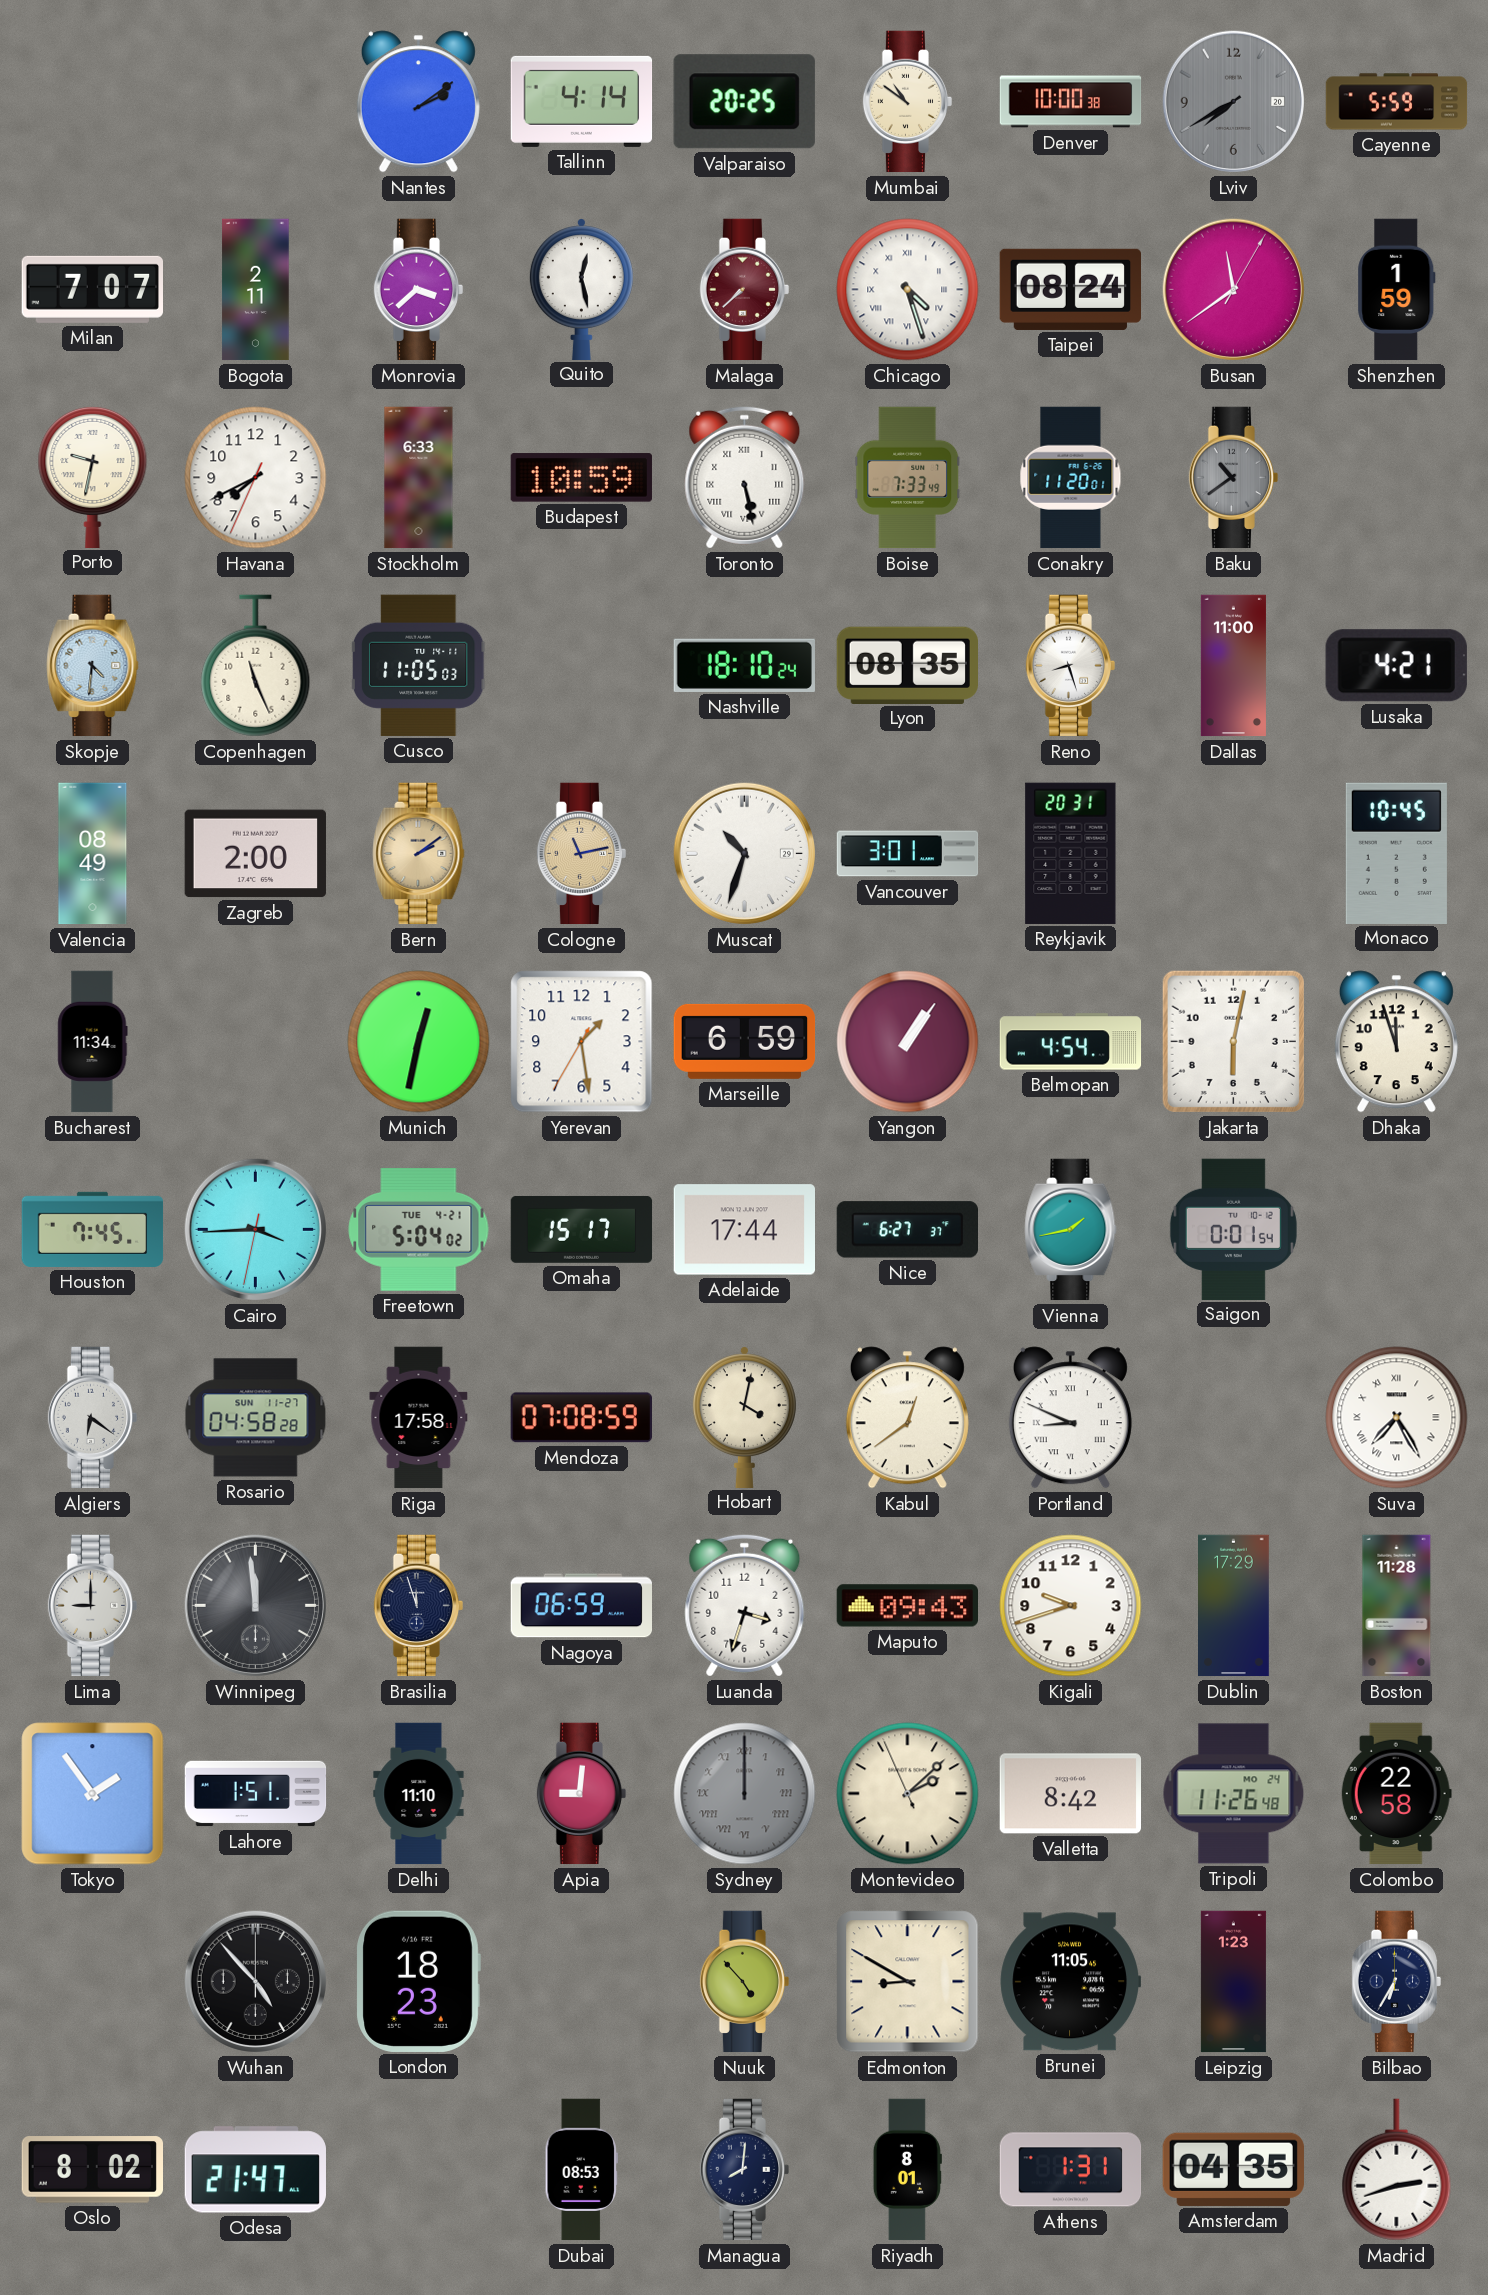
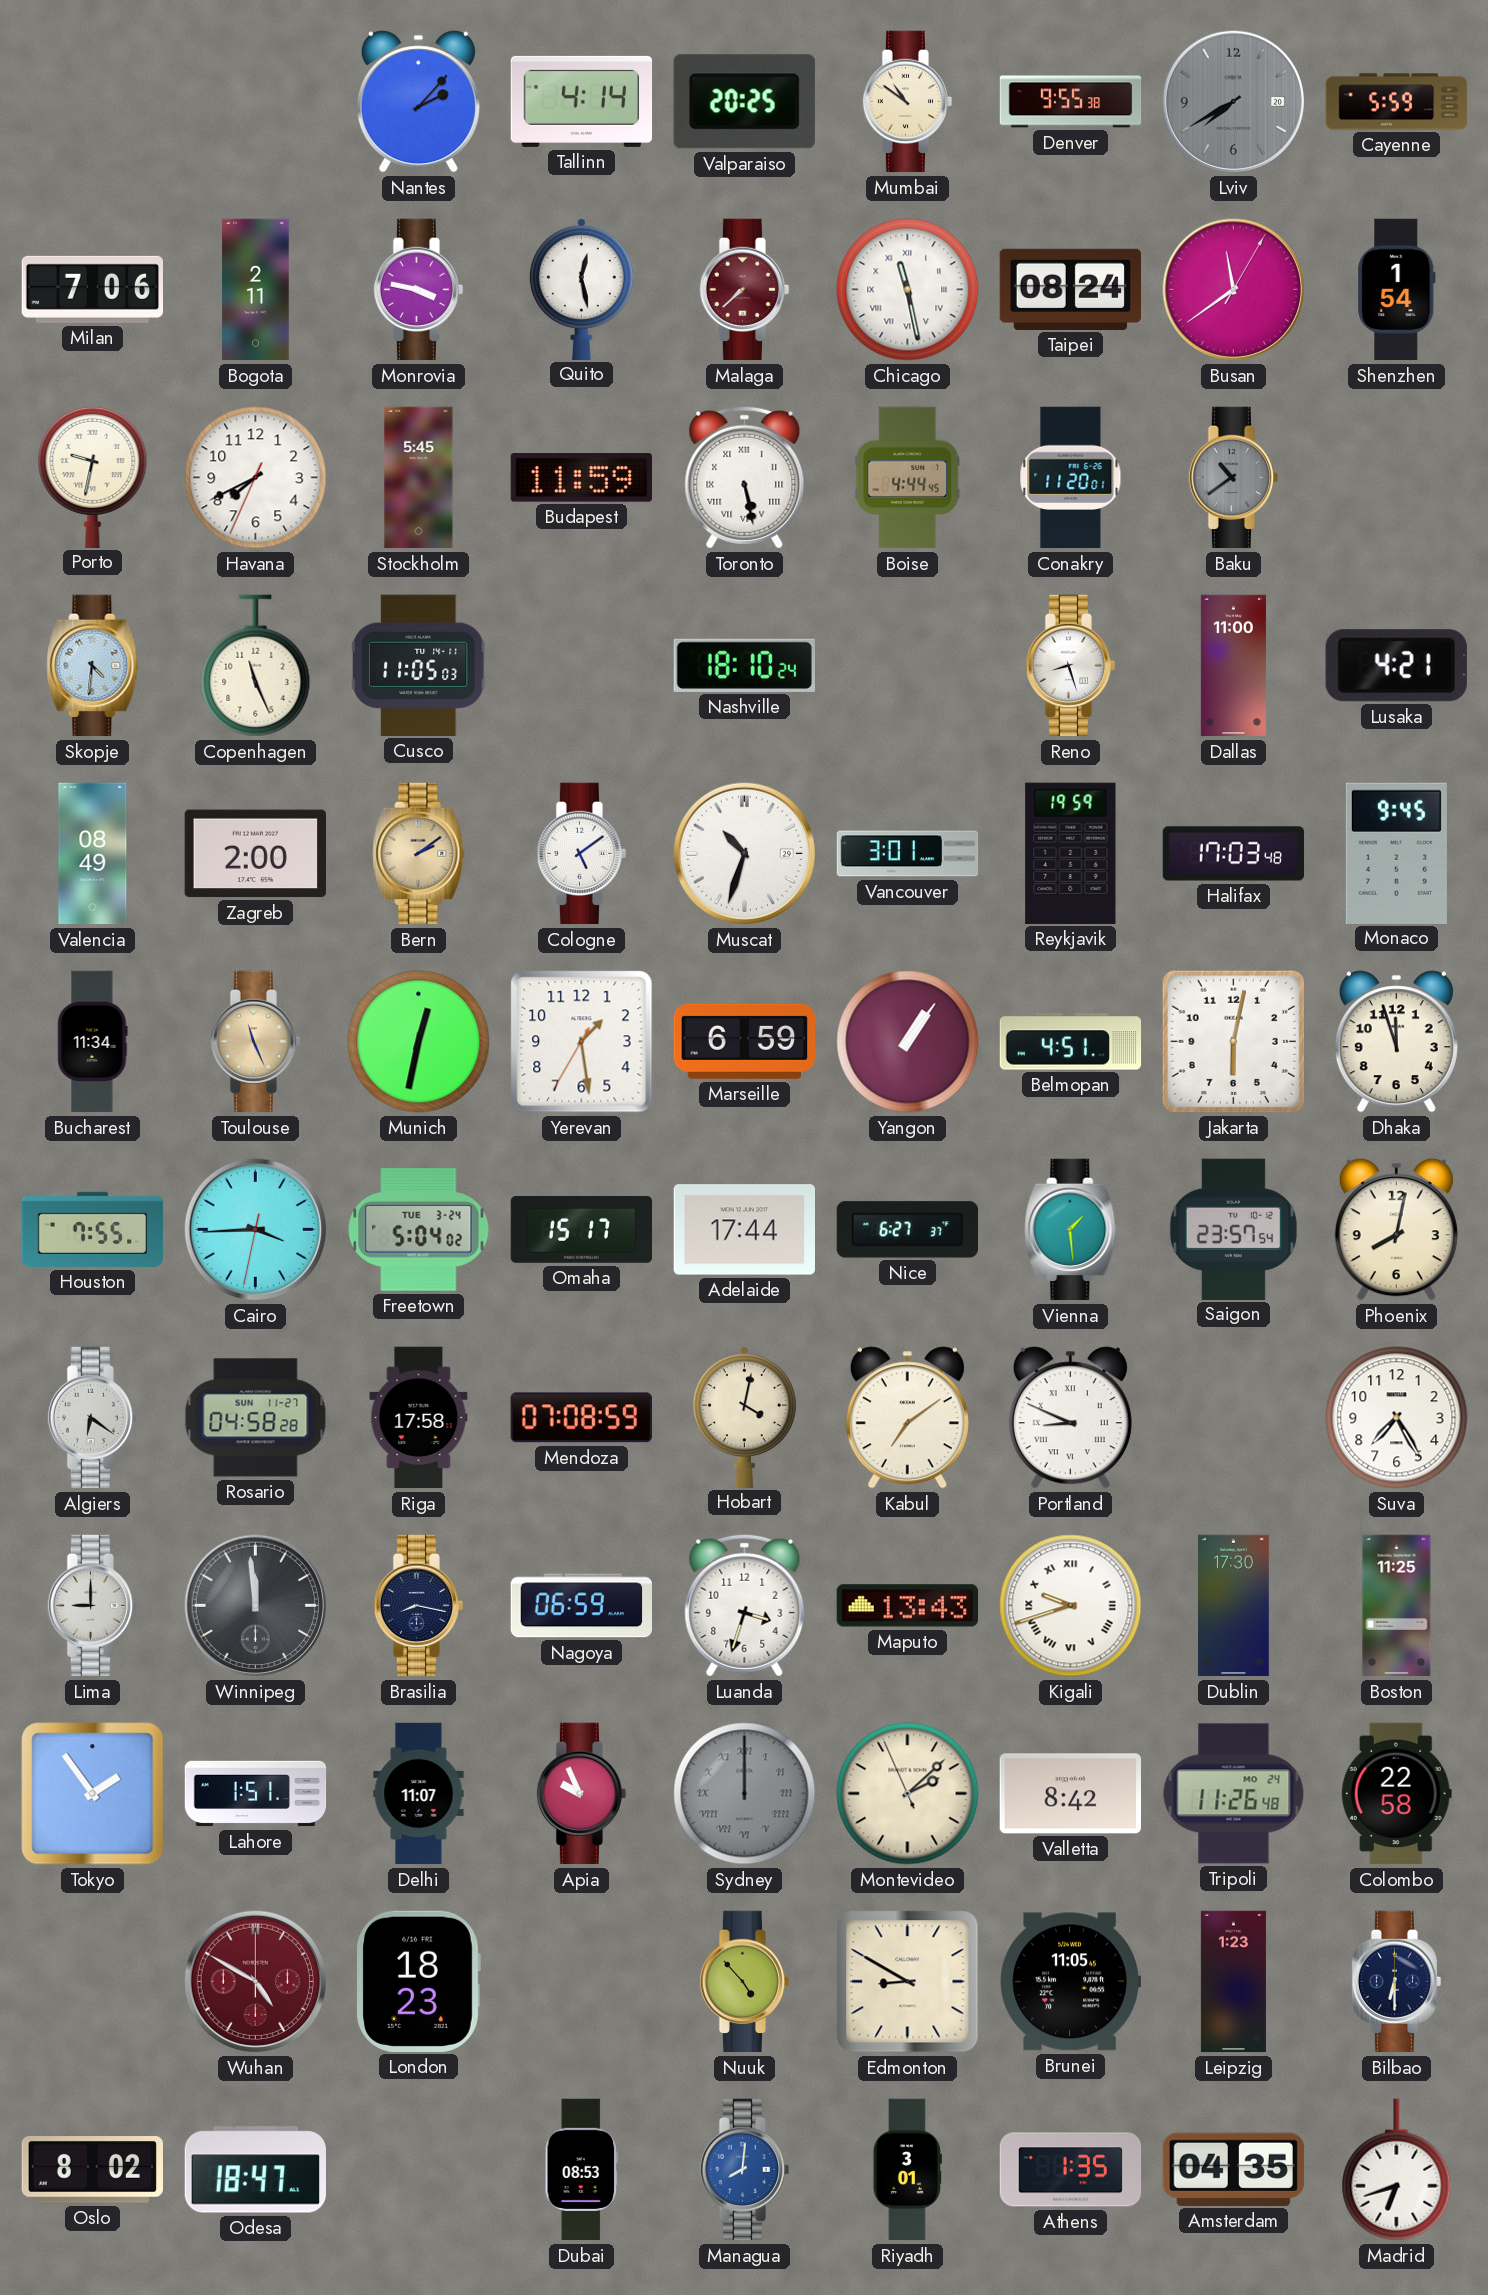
Nantes: 2:09 -> 2:07 (418, 102)
Denver: 10:00 -> 9:55 (1071, 102)
Milan: 7:07 -> 7:06 (92, 289)
Monrovia: 3:38 -> 3:47 (419, 290)
Chicago: 4:27 -> 11:28 (908, 290)
Shenzhen: 1:59 -> 1:54 (1397, 290)
Stockholm: 6:33 -> 5:45 (419, 478)
Budapest: 10:59 -> 11:59 (581, 478)
Boise: 7:33 -> 4:44 (908, 478)
Lyon: 08:35 -> none (907, 665)
Cologne: 11:13 -> 5:09 (582, 854)
Cologne dial: champagne -> white (582, 854)
Reykjavik: 20:31 -> 19:59 (1071, 853)
Halifax: none -> 17:03 (1234, 854)
Monaco: 10:45 -> 9:45 (1396, 853)
Toulouse: none -> 11:26 (256, 1042)
Belmopan: 4:54 -> 4:51 (1071, 1042)
Houston: 7:45 -> 7:55 (93, 1229)
Freetown date: TUE 4-21 -> TUE 3-24 (419, 1230)
Vienna: 1:43 -> 1:29 (1071, 1230)
Saigon: 0:01 -> 23:57 (1233, 1229)
Phoenix: none -> 8:02 (1396, 1230)
Kabul: 12:39 -> 7:09 (907, 1418)
Suva numerals: Roman -> Arabic (1397, 1418)
Brasilia: 11:57 -> 8:17 (419, 1606)
Maputo: 09:43 -> 13:43 (907, 1606)
Kigali numerals: Arabic -> Roman (1071, 1606)
Dublin: 17:29 -> 17:30 (1234, 1606)
Boston: 11:28 -> 11:25 (1397, 1606)
Delhi: 11:10 -> 11:07 (419, 1794)
Apia: 9:01 -> 9:56 (582, 1794)
Wuhan: 4:53 -> 4:50 (255, 1981)
Wuhan dial: black -> burgundy (255, 1981)
Bilbao: 6:35 -> 6:30 (1397, 1982)
Odesa: 21:47 -> 18:47 (255, 2170)
Managua dial: navy -> blue (745, 2170)
Riyadh: 8:01 -> 3:01 (907, 2170)
Athens: 1:31 -> 1:35 (1071, 2170)
Madrid: 2:42 -> 6:42 (1397, 2170)
